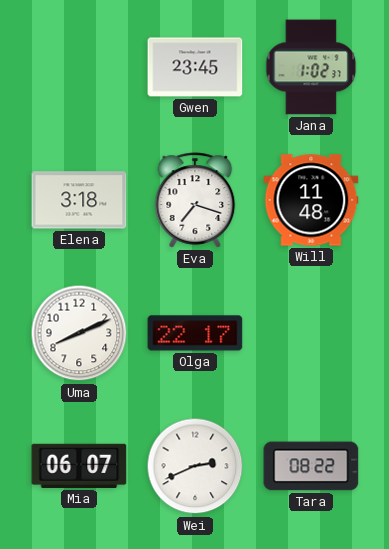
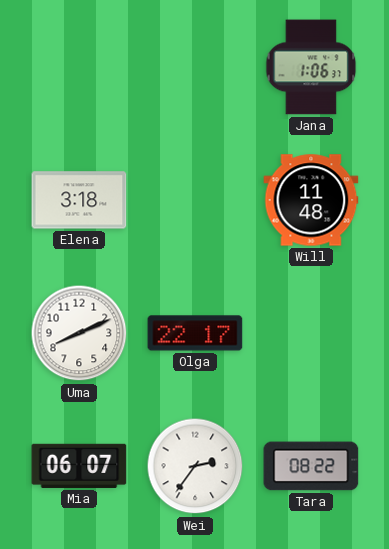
Gwen: 23:45 -> none (195, 67)
Jana: 1:02 -> 1:06 (311, 67)
Eva: 7:18 -> none (195, 200)
Wei: 2:41 -> 2:36 (195, 466)
